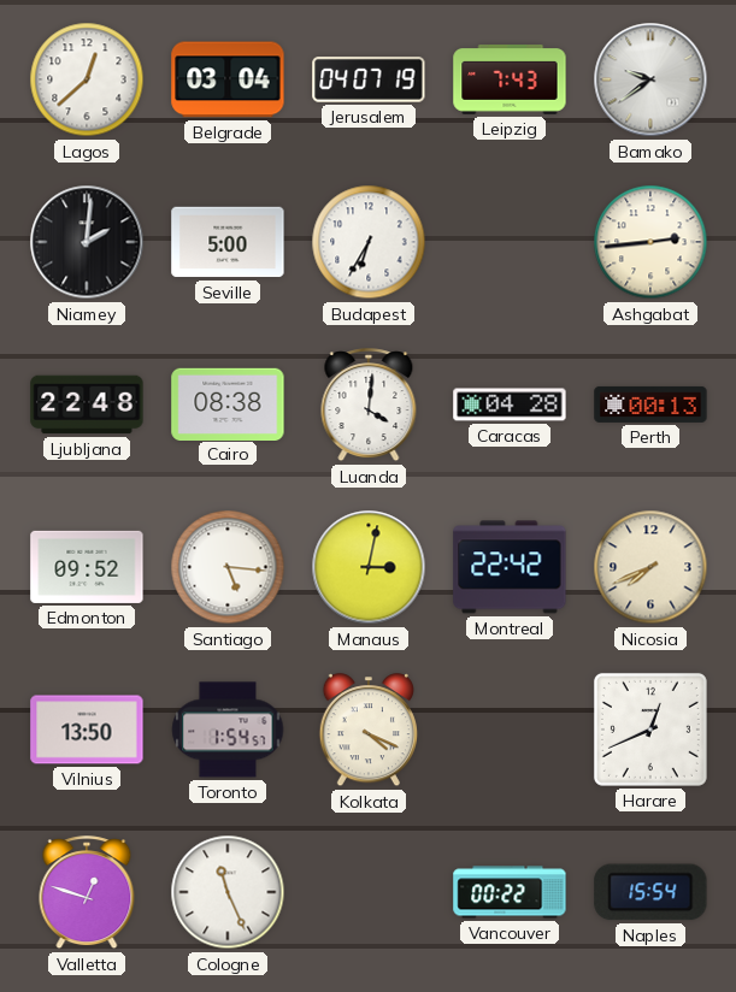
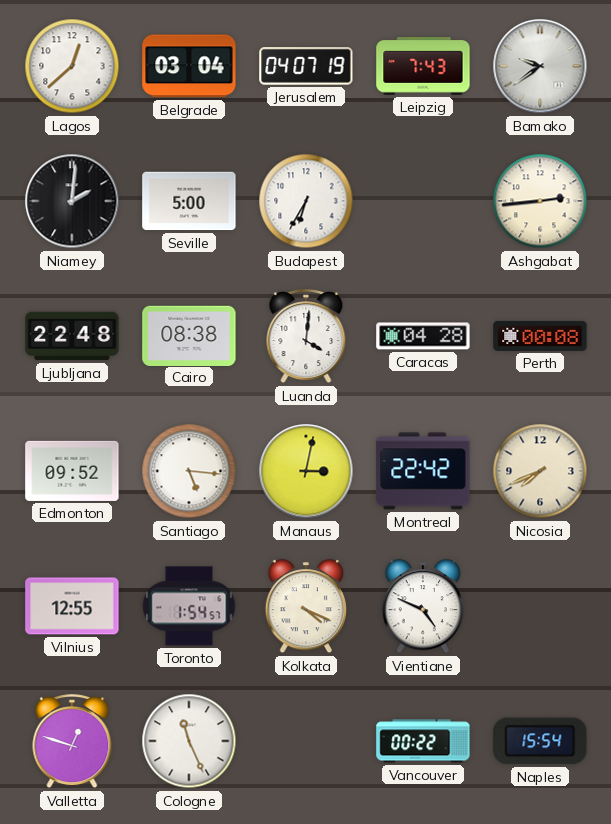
Perth: 00:13 -> 00:08 (540, 336)
Vilnius: 13:50 -> 12:55 (72, 606)
Vientiane: none -> 4:49 (422, 607)
Harare: 12:41 -> none (650, 730)
